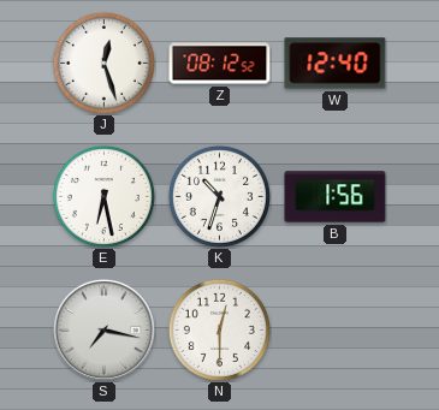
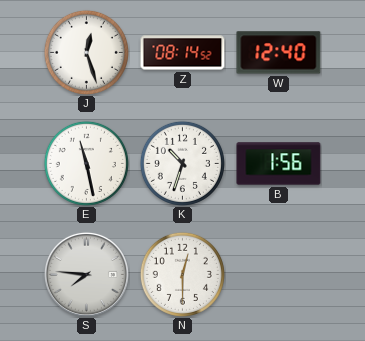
Z: 08:12 -> 08:14 (183, 53)
E: 6:28 -> 11:28 (86, 163)
S: 7:17 -> 7:46 (86, 274)
